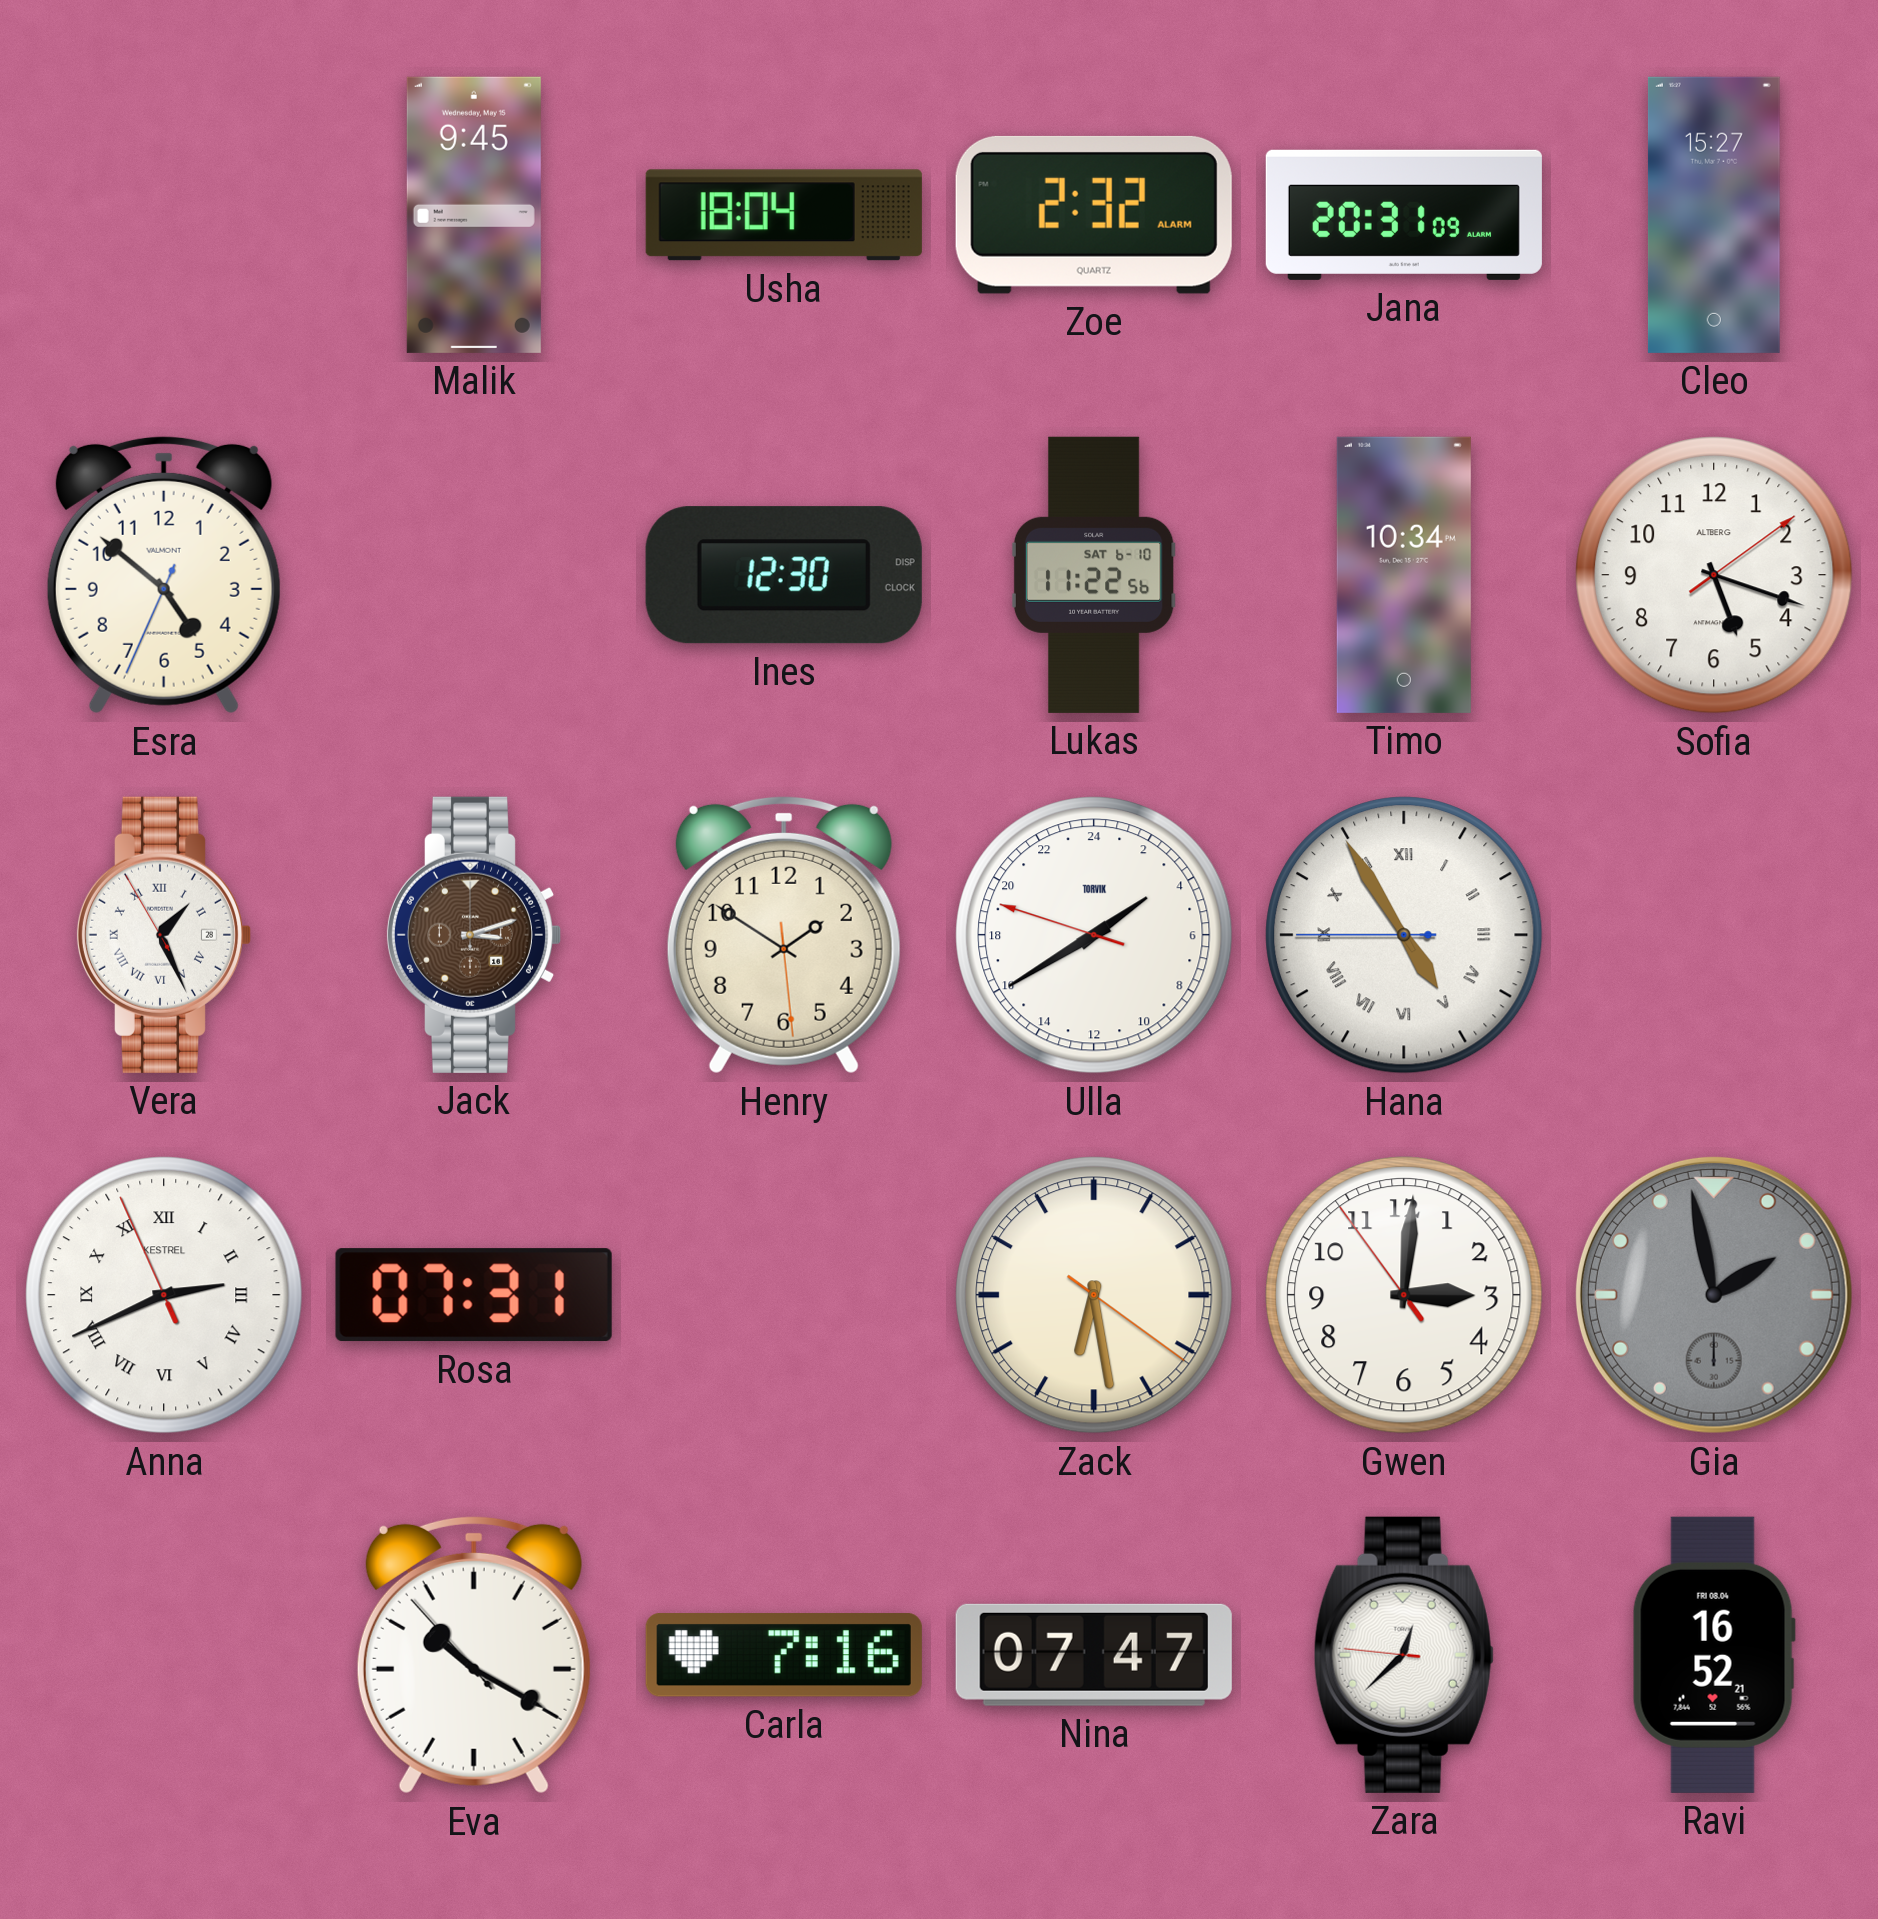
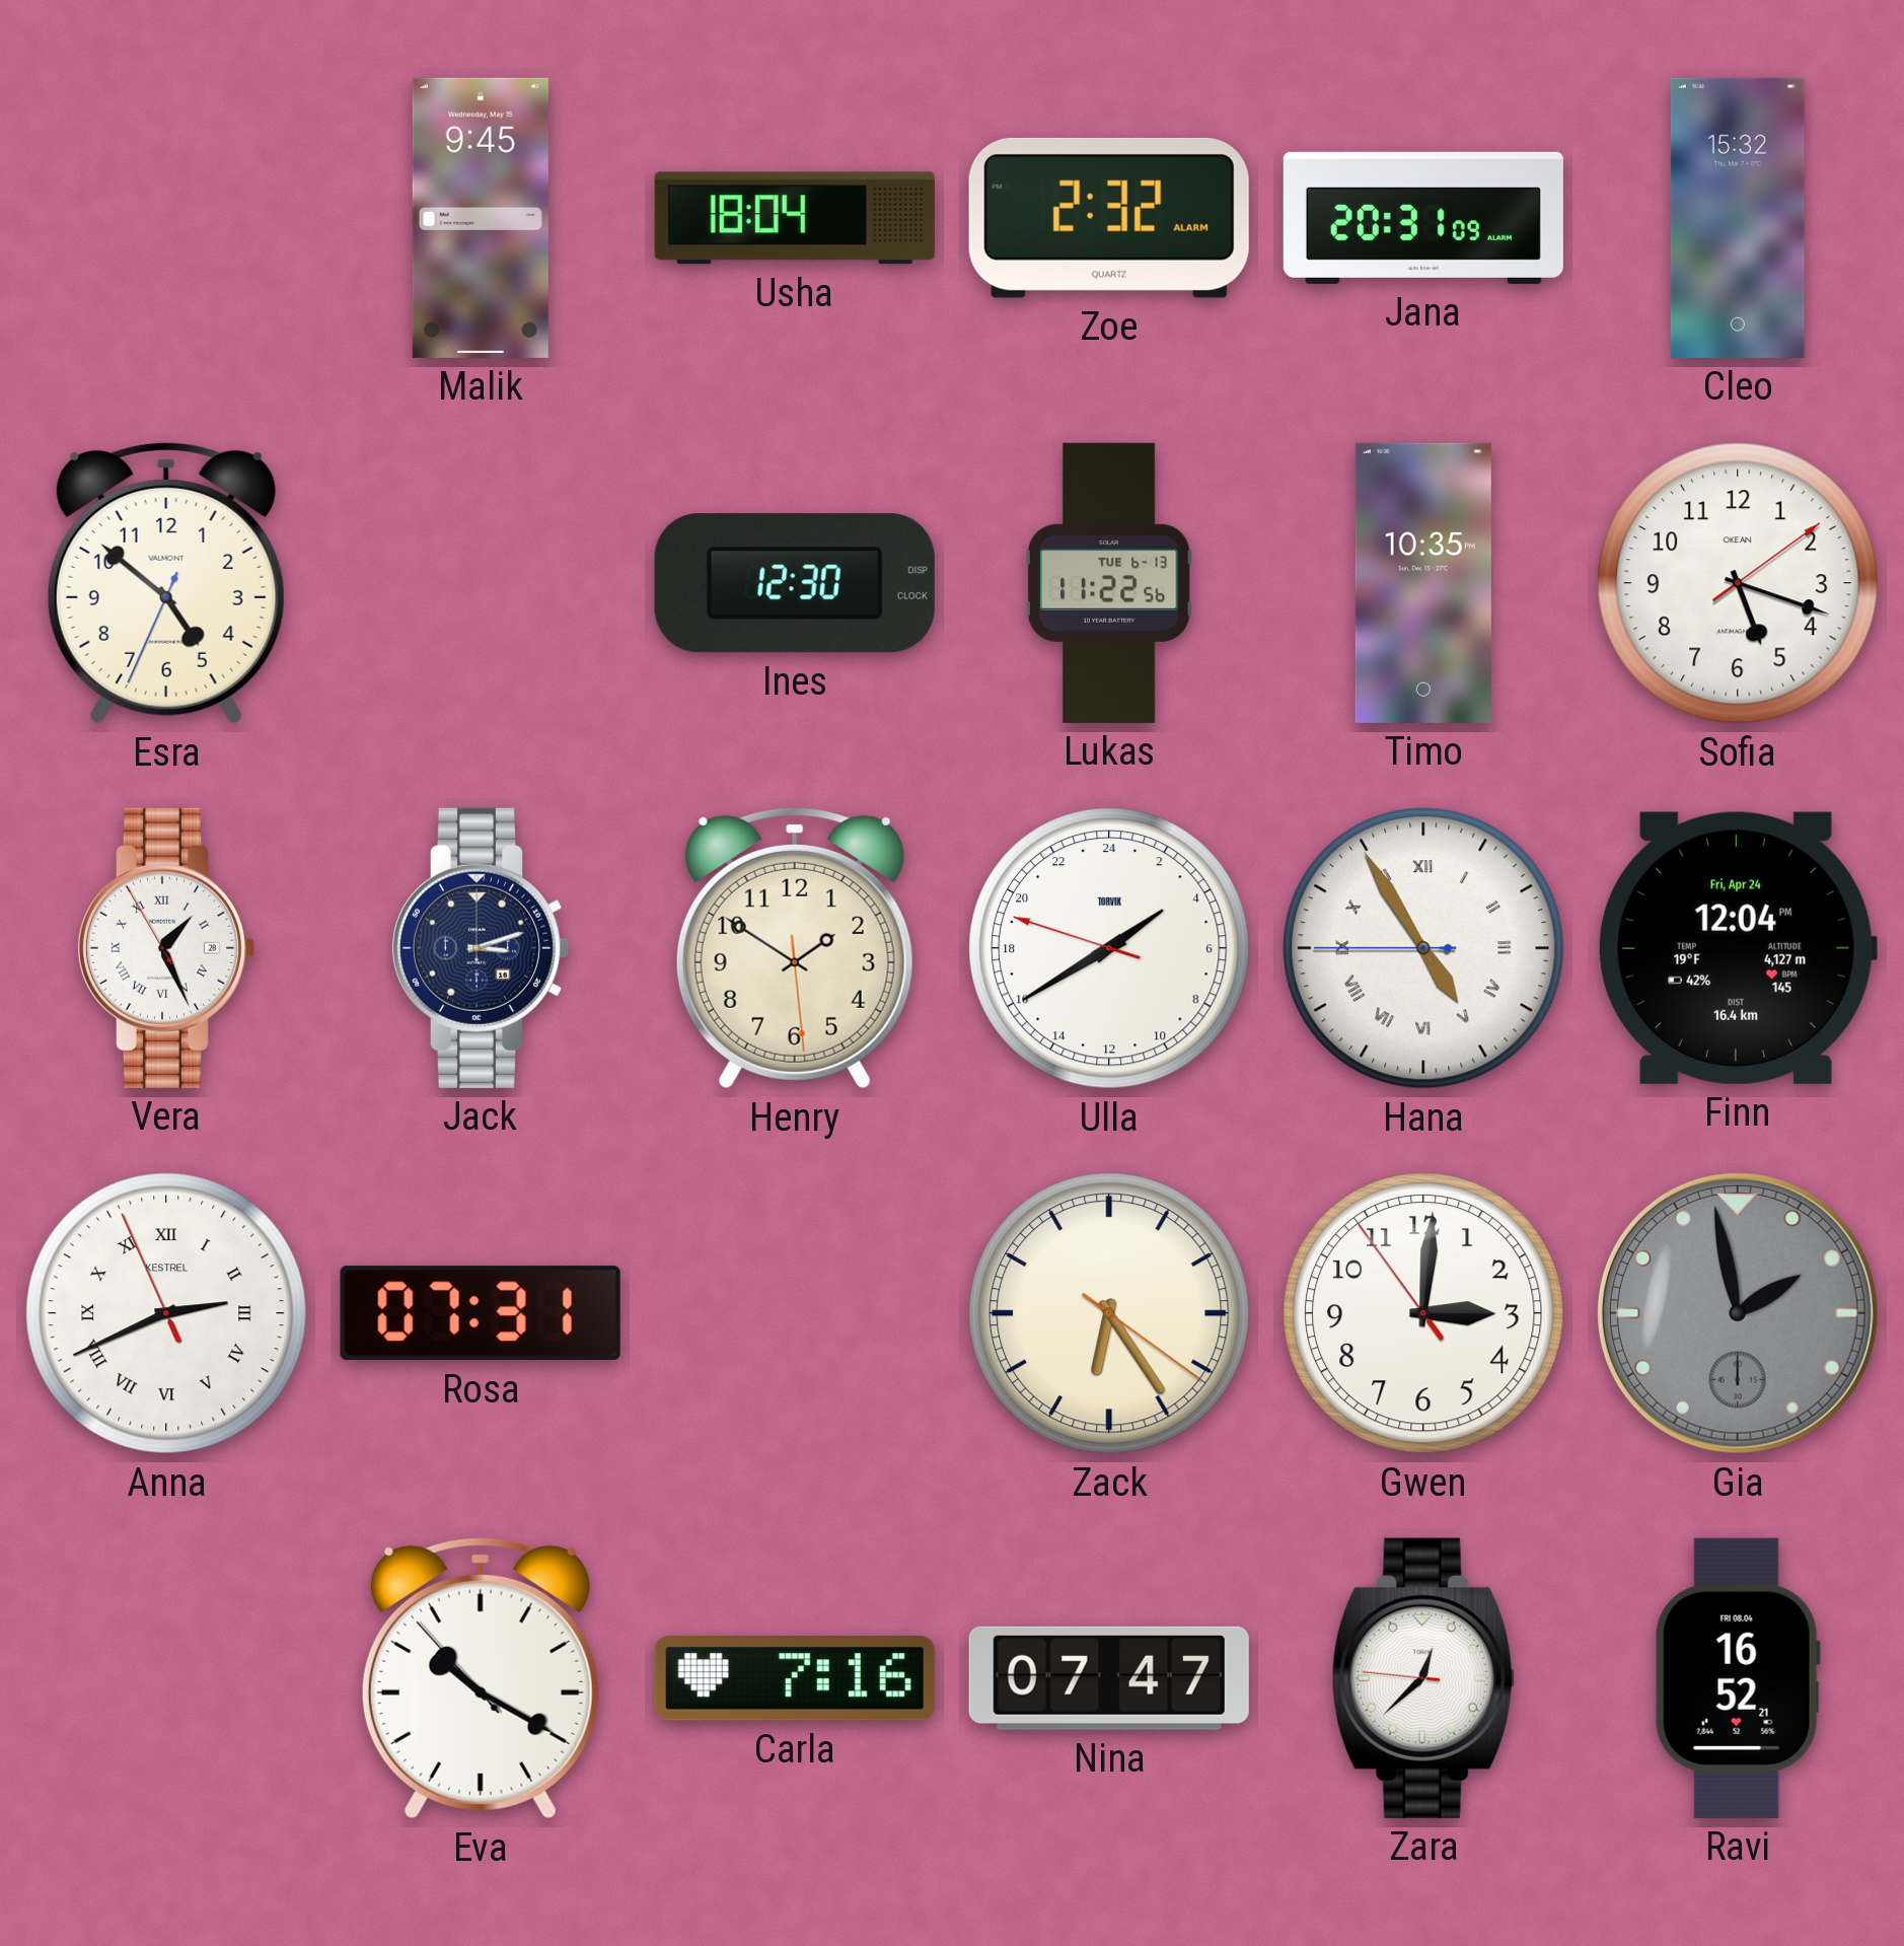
Cleo: 15:27 -> 15:32 (1738, 218)
Lukas date: SAT 6-10 -> TUE 6-13 (1109, 583)
Timo: 10:34 -> 10:35 (1423, 583)
Sofia brand: ALTBERG -> OKEAN (1738, 583)
Jack dial: brown -> navy (480, 948)
Finn: none -> 12:04 (1737, 948)
Zack: 6:28 -> 6:24 (1109, 1313)
